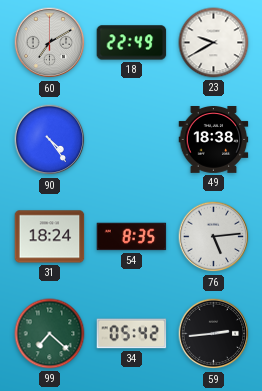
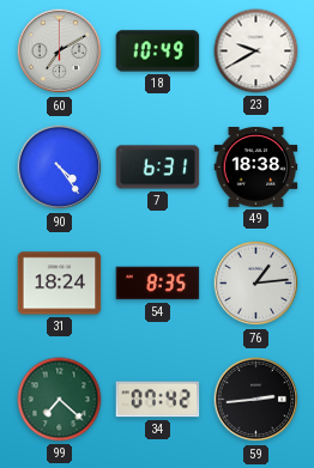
18: 22:49 -> 10:49 (158, 51)
7: none -> 6:31 (158, 168)
76: 5:14 -> 1:14 (256, 284)
34: 05:42 -> 07:42 (158, 400)
